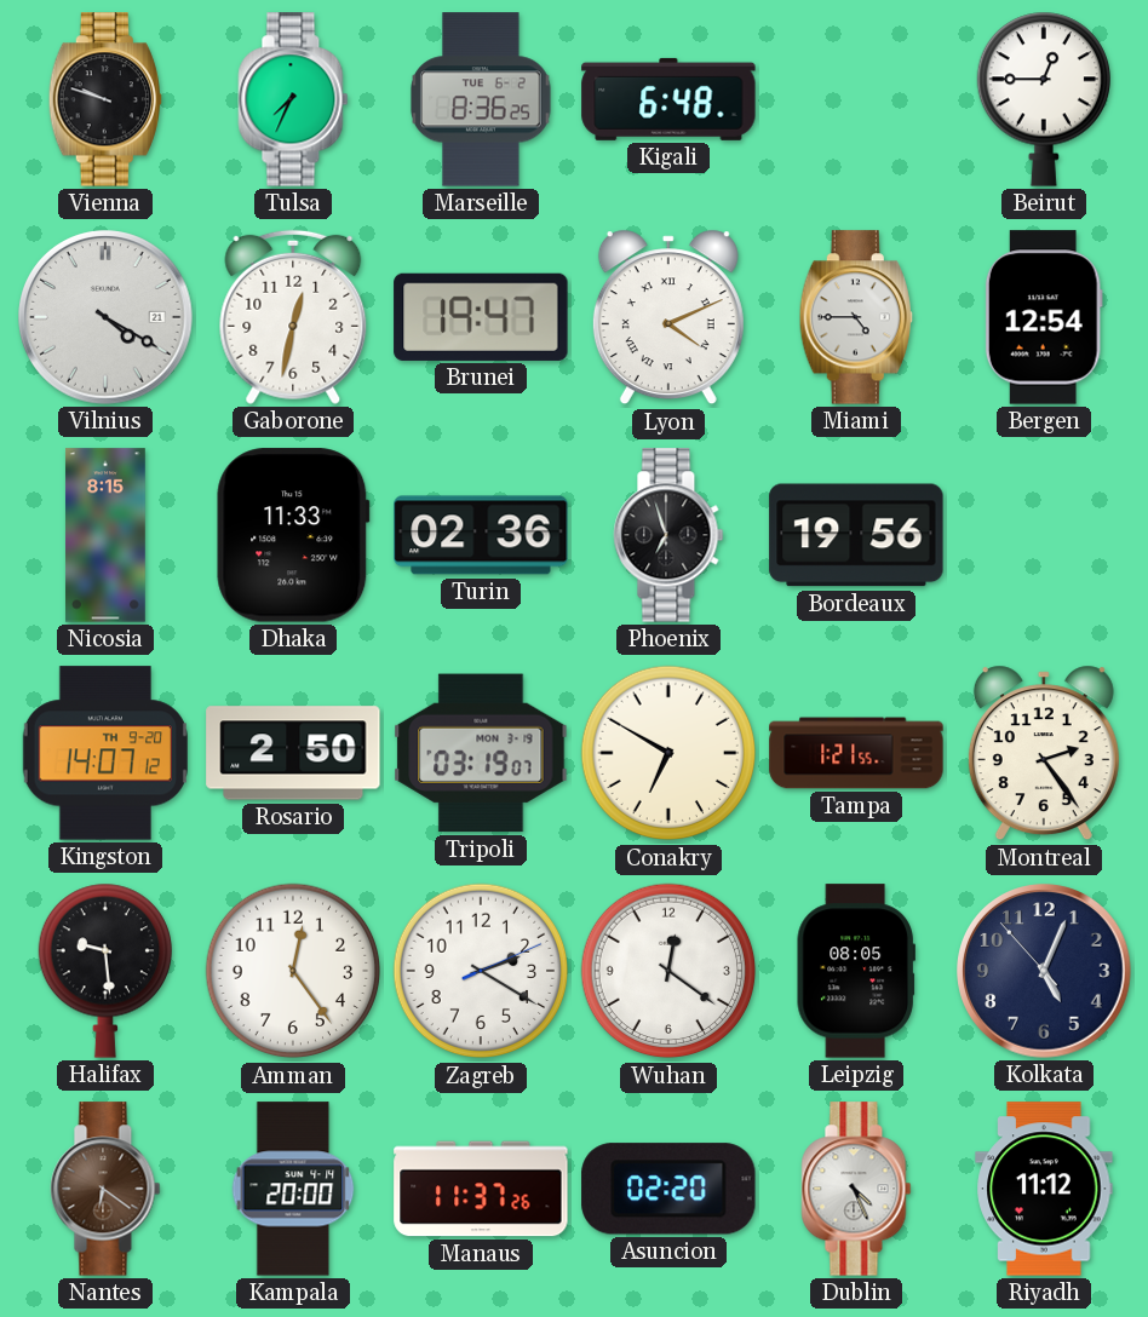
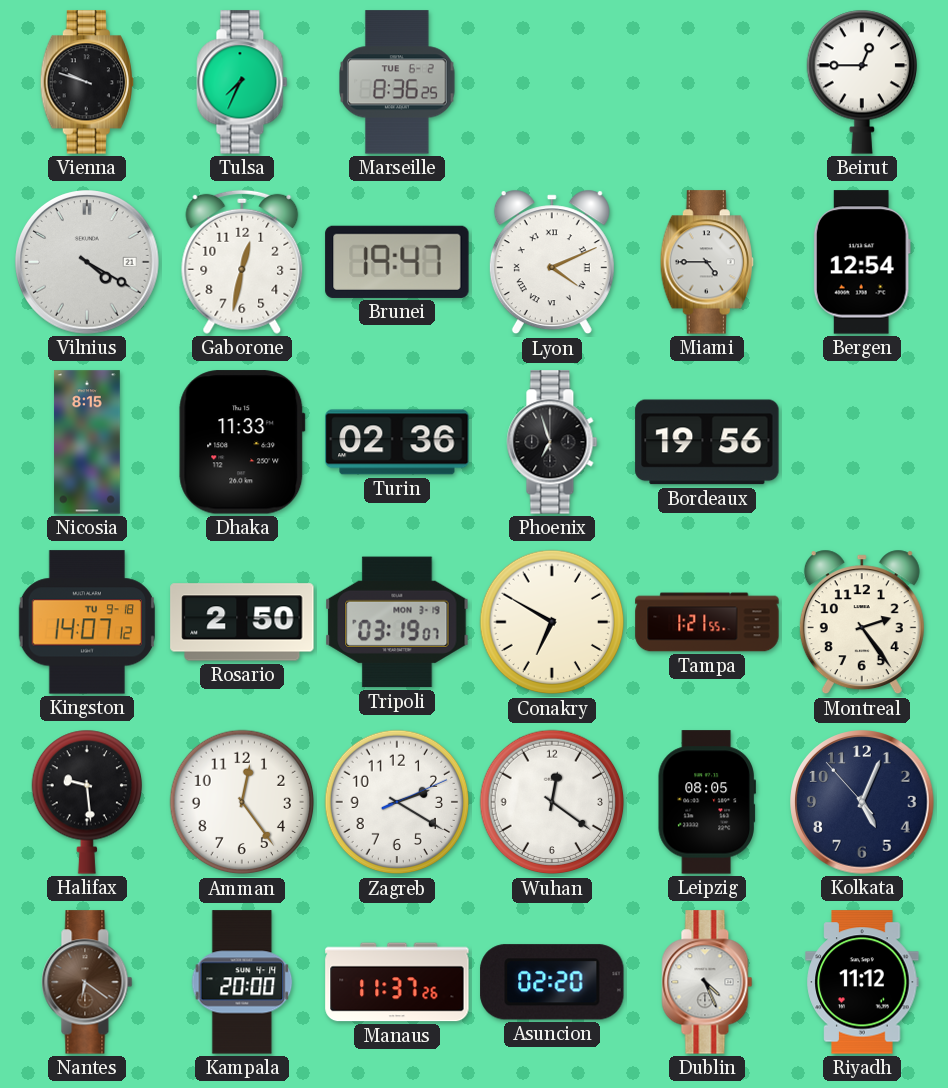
Kigali: 6:48 -> none (668, 99)
Kingston date: TH 9-20 -> TU 9-18 (87, 622)
